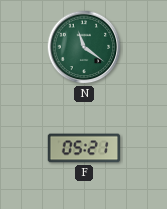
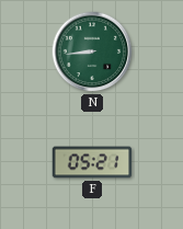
N: 11:21 -> 8:44 (92, 51)
